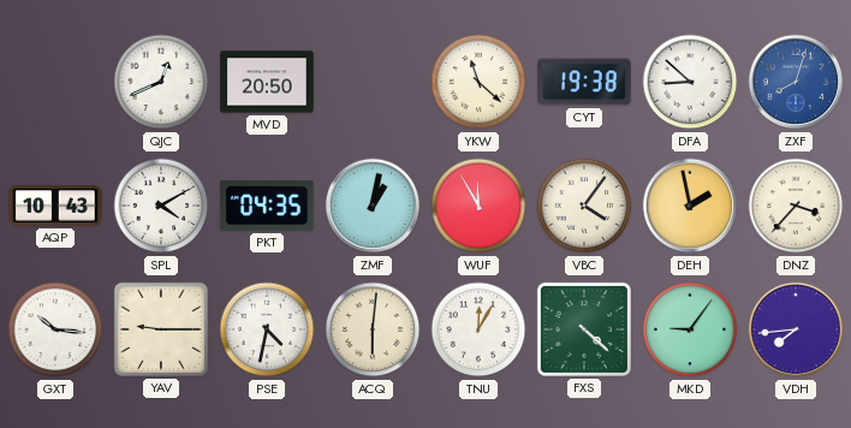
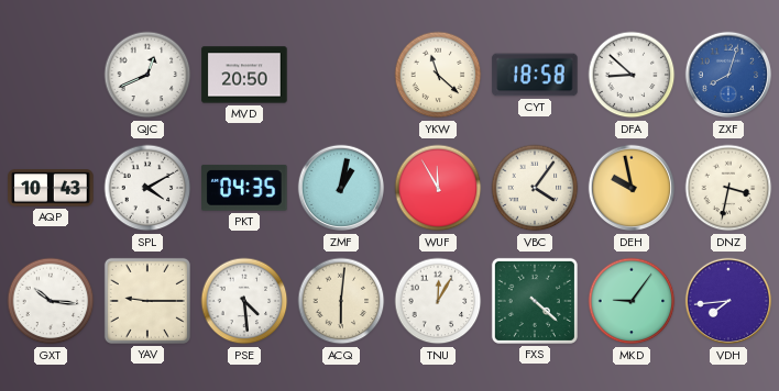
CYT: 19:38 -> 18:58 (535, 75)
DEH: 1:58 -> 9:58 (632, 188)
DNZ: 3:37 -> 3:32 (728, 188)
PSE: 4:32 -> 4:29 (244, 301)
